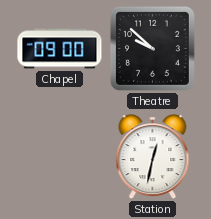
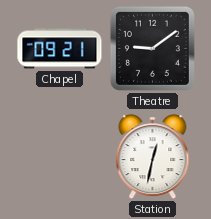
Chapel: 09:00 -> 09:21 (60, 49)
Theatre: 9:52 -> 9:09 (152, 48)
